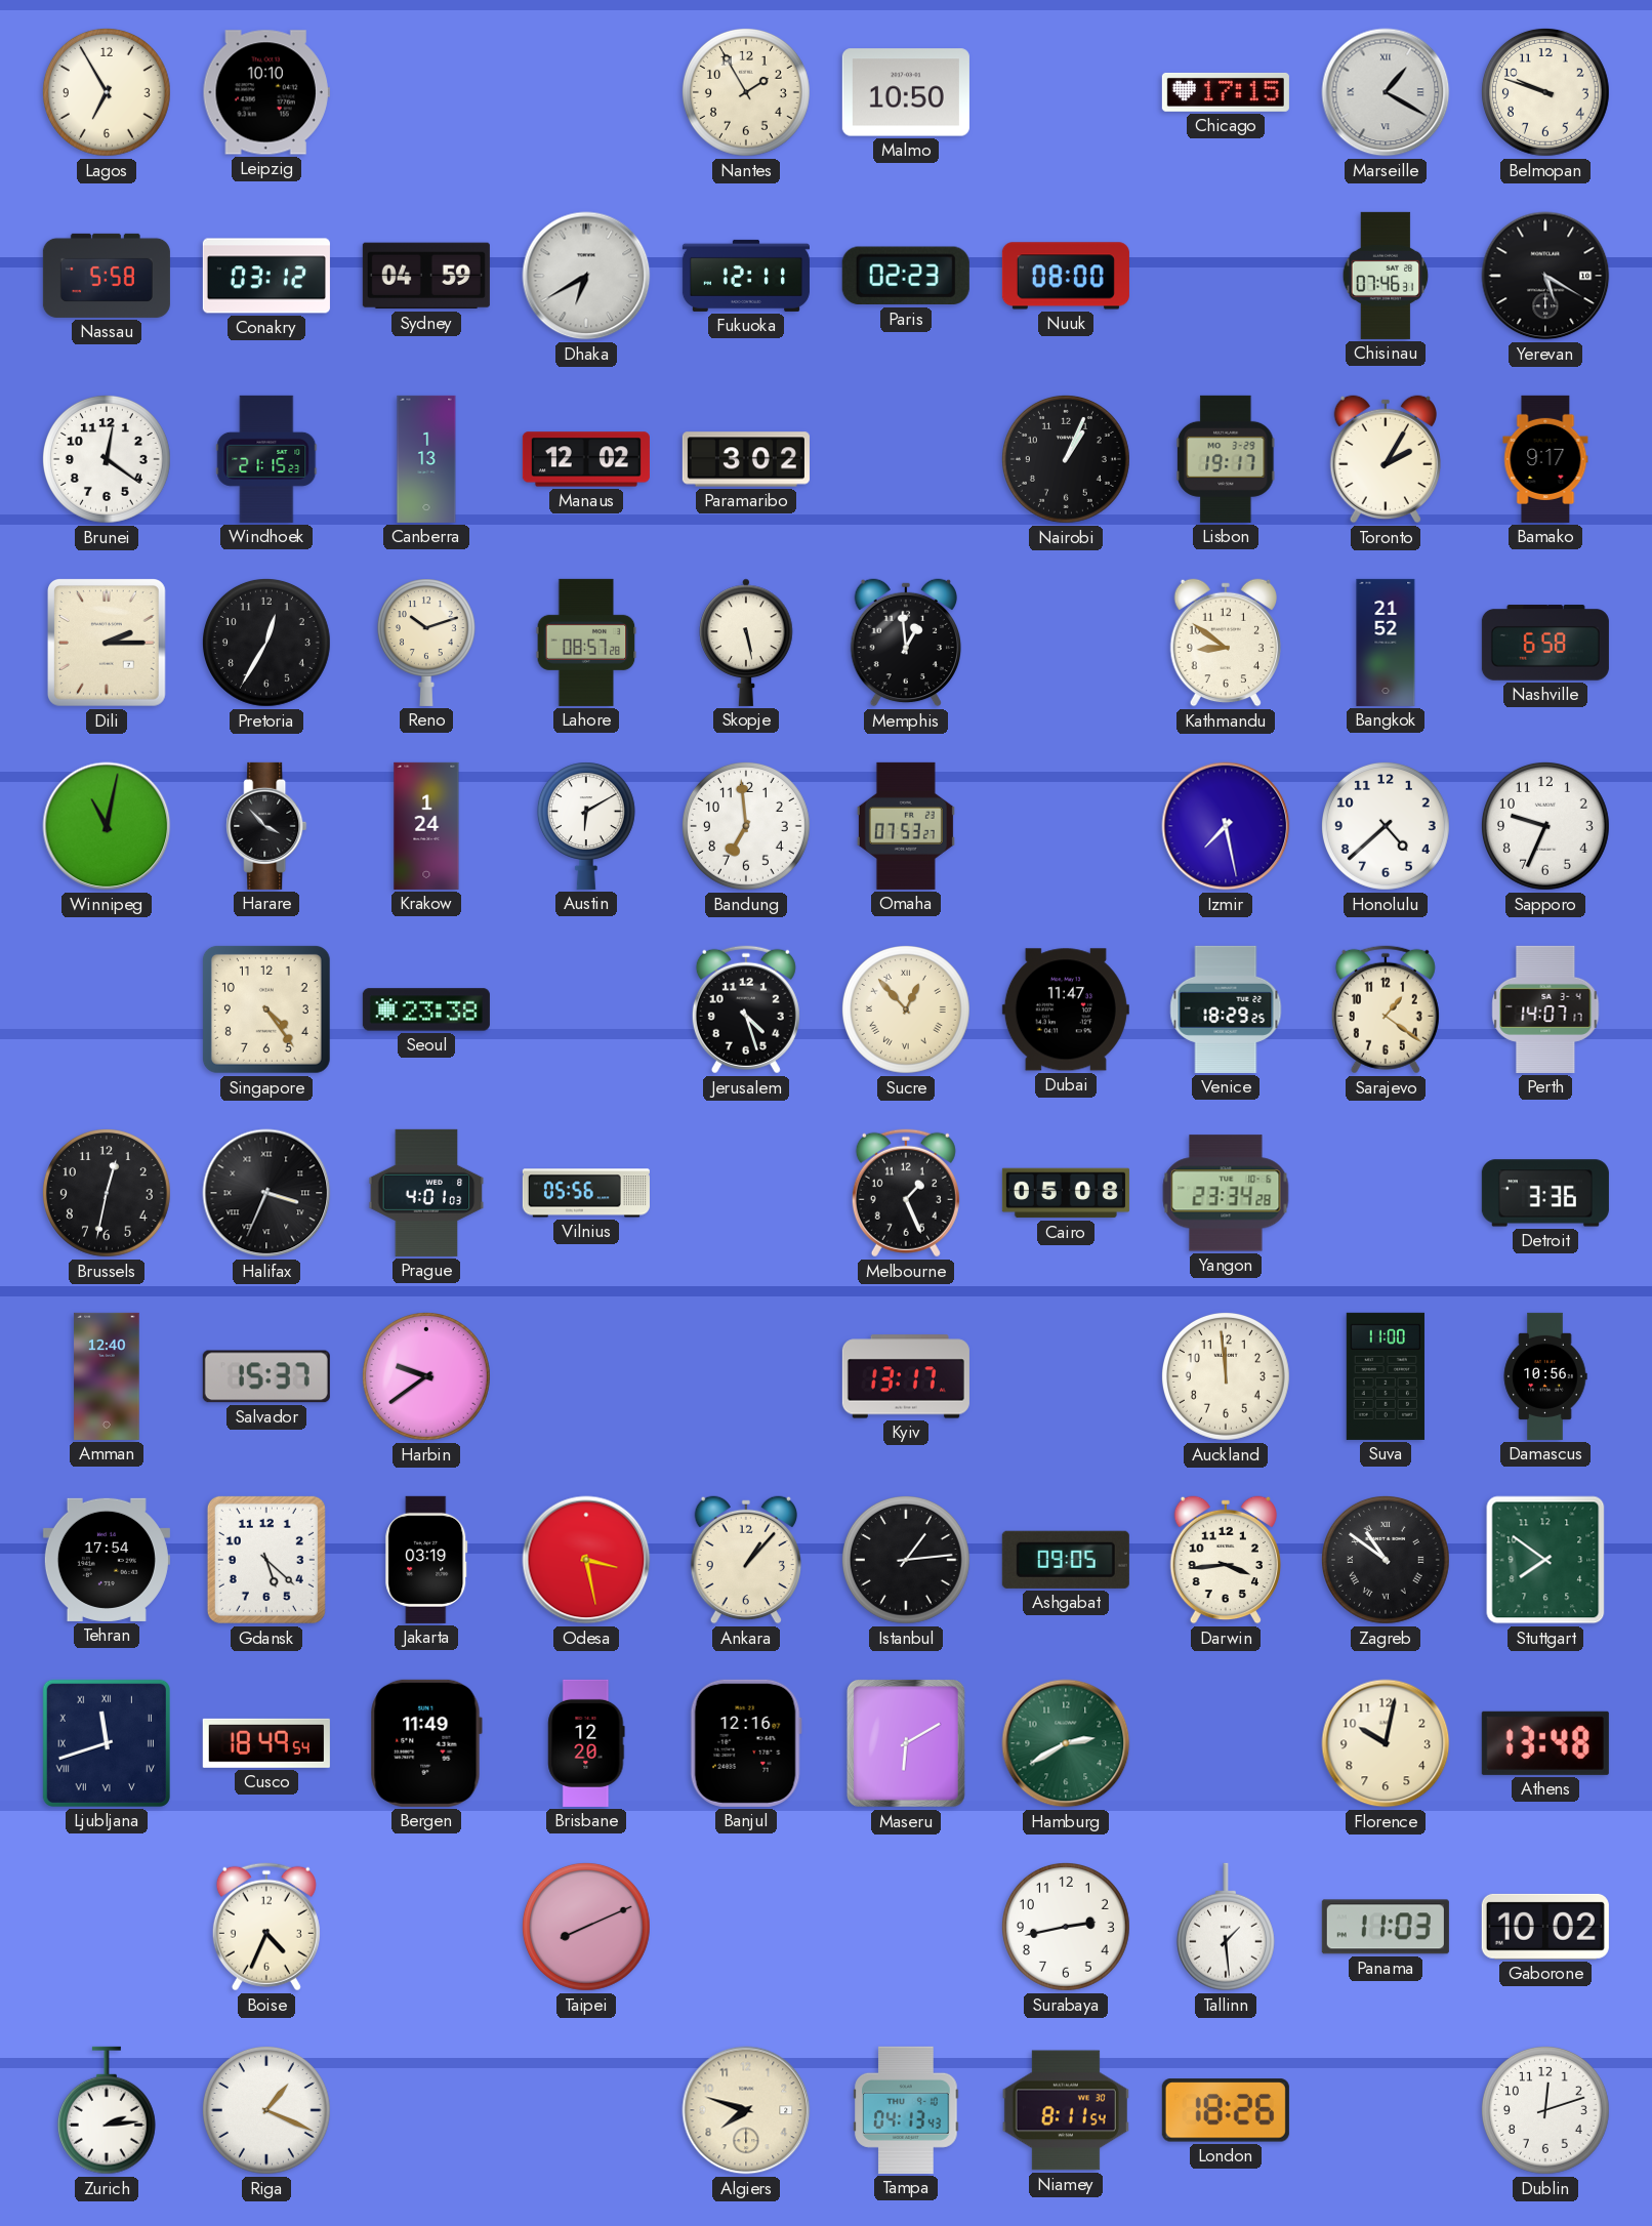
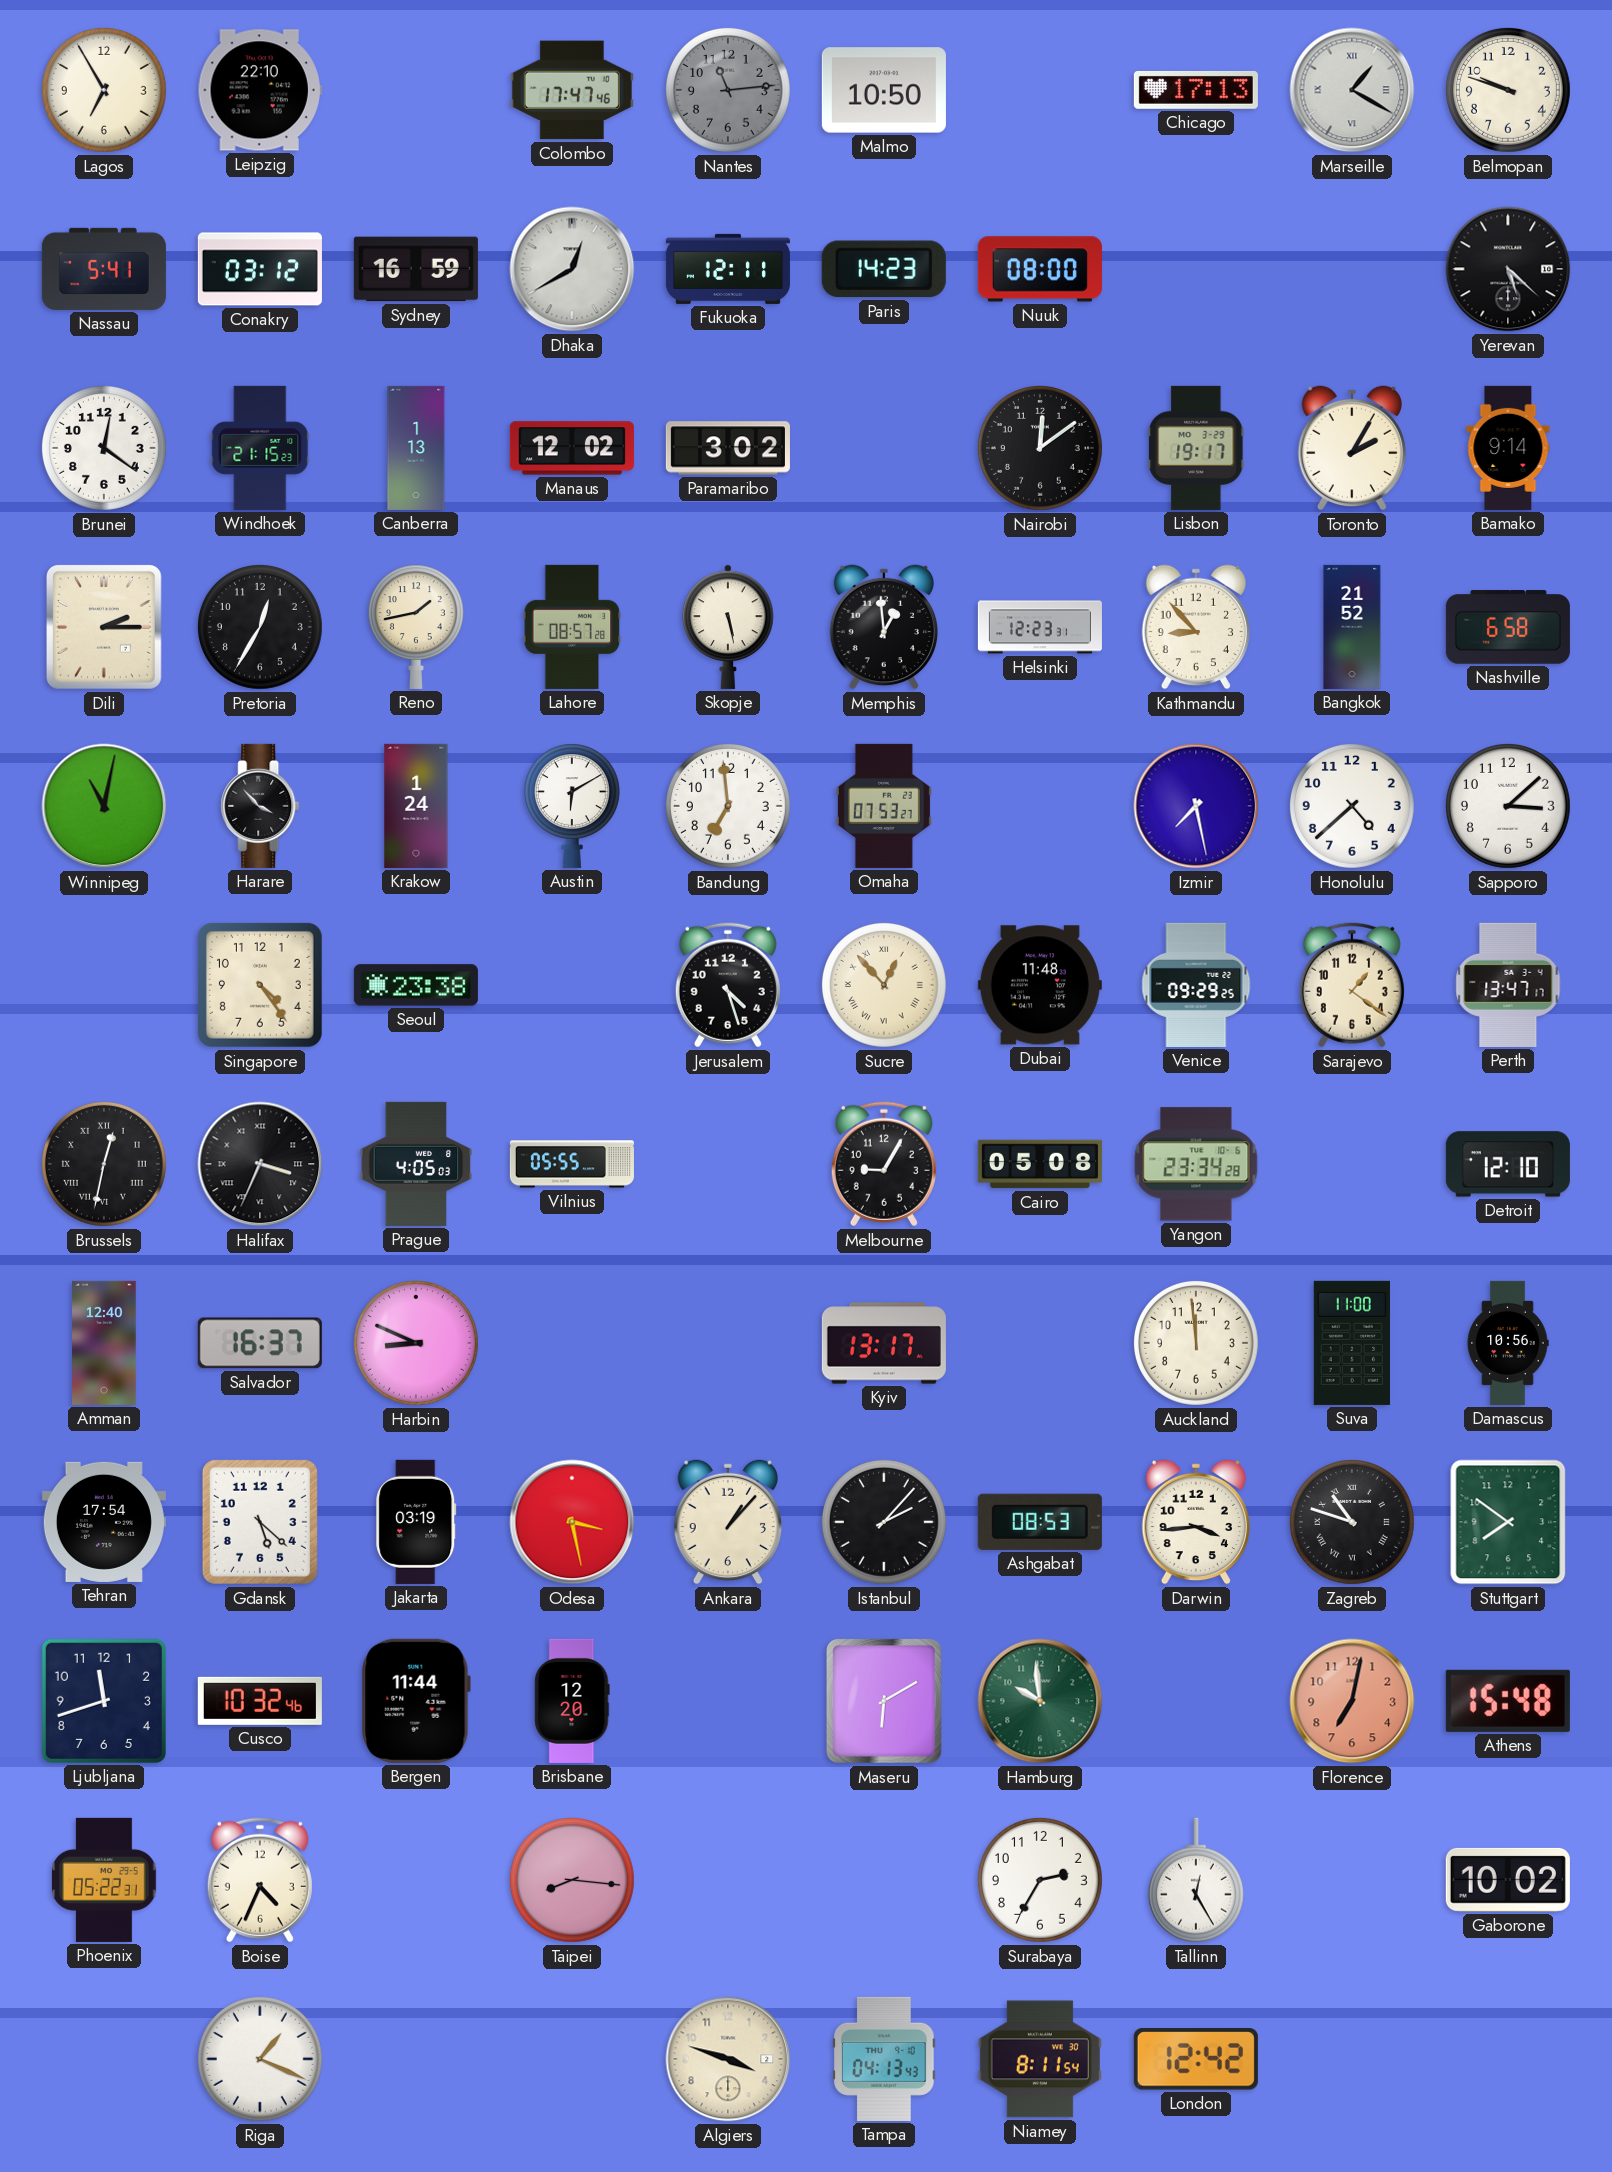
Leipzig: 10:10 -> 22:10 (260, 90)
Colombo: none -> 17:47 (572, 90)
Nantes: 1:55 -> 11:14 (728, 90)
Nantes dial: cream -> grey (728, 90)
Chicago: 17:15 -> 17:13 (1196, 90)
Nassau: 5:58 -> 5:41 (104, 269)
Sydney: 04:59 -> 16:59 (416, 269)
Dhaka: 6:40 -> 12:40 (572, 269)
Paris: 02:23 -> 14:23 (884, 269)
Chisinau: 07:46 -> none (1386, 276)
Yerevan: 5:20 -> 5:22 (1508, 269)
Nairobi: 1:04 -> 12:09 (1040, 448)
Bamako: 9:17 -> 9:14 (1508, 448)
Reno: 10:12 -> 1:43 (416, 627)
Helsinki: none -> 12:23 (1040, 627)
Kathmandu: 8:51 -> 8:53 (1195, 627)
Sapporo: 9:34 -> 3:08 (1508, 806)
Dubai: 11:47 -> 11:48 (1040, 985)
Venice: 18:29 -> 09:29 (1196, 985)
Perth: 14:07 -> 13:47 (1508, 985)
Brussels numerals: Arabic -> Roman (104, 1164)
Prague: 4:01 -> 4:05 (416, 1164)
Vilnius: 05:56 -> 05:55 (572, 1164)
Melbourne: 1:26 -> 9:05 (884, 1164)
Detroit: 3:36 -> 12:10 (1508, 1164)
Salvador: 15:37 -> 16:37 (260, 1343)
Harbin: 9:39 -> 8:49 (416, 1343)
Istanbul: 1:14 -> 2:07 (884, 1522)
Ashgabat: 09:05 -> 08:53 (1040, 1522)
Zagreb: 10:51 -> 10:48 (1352, 1522)
Ljubljana numerals: Roman -> Arabic (104, 1701)
Cusco: 18:49 -> 10:32 (260, 1701)
Bergen: 11:49 -> 11:44 (416, 1701)
Banjul: 12:16 -> none (746, 1743)
Hamburg: 2:40 -> 9:59 (1040, 1701)
Florence: 10:02 -> 7:02 (1352, 1701)
Florence dial: cream -> salmon (1352, 1701)
Athens: 13:48 -> 15:48 (1508, 1701)
Phoenix: none -> 05:22 (104, 1880)
Taipei: 8:11 -> 8:16 (572, 1880)
Surabaya: 2:43 -> 2:35 (1040, 1880)
Tallinn: 1:29 -> 12:25 (1196, 1880)
Panama: 11:03 -> none (1386, 1927)
Zurich: 2:14 -> none (107, 2110)
Algiers: 7:48 -> 3:48 (728, 2059)
London: 18:26 -> 12:42 (1196, 2059)
Dublin: 12:12 -> none (1545, 2110)
